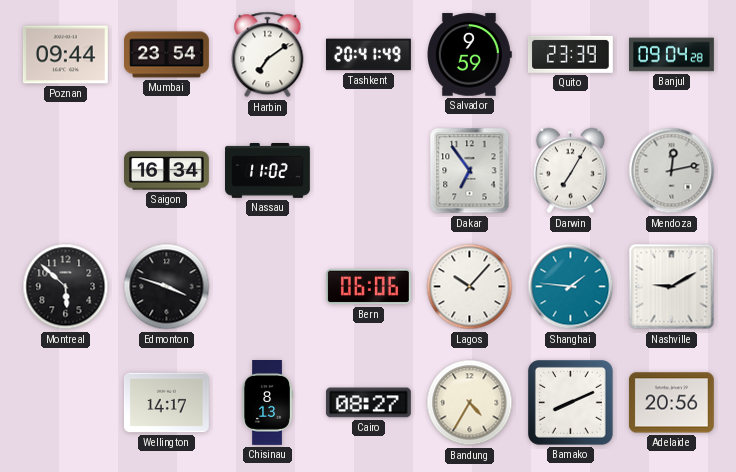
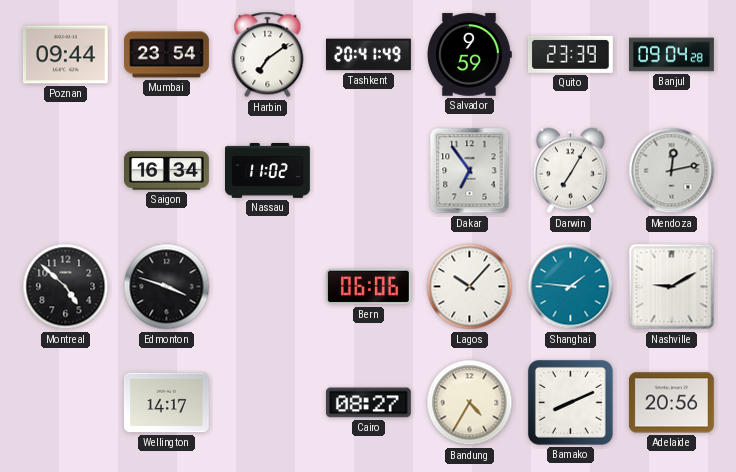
Montreal: 5:52 -> 4:52 (66, 287)
Chisinau: 8:13 -> none (267, 403)
